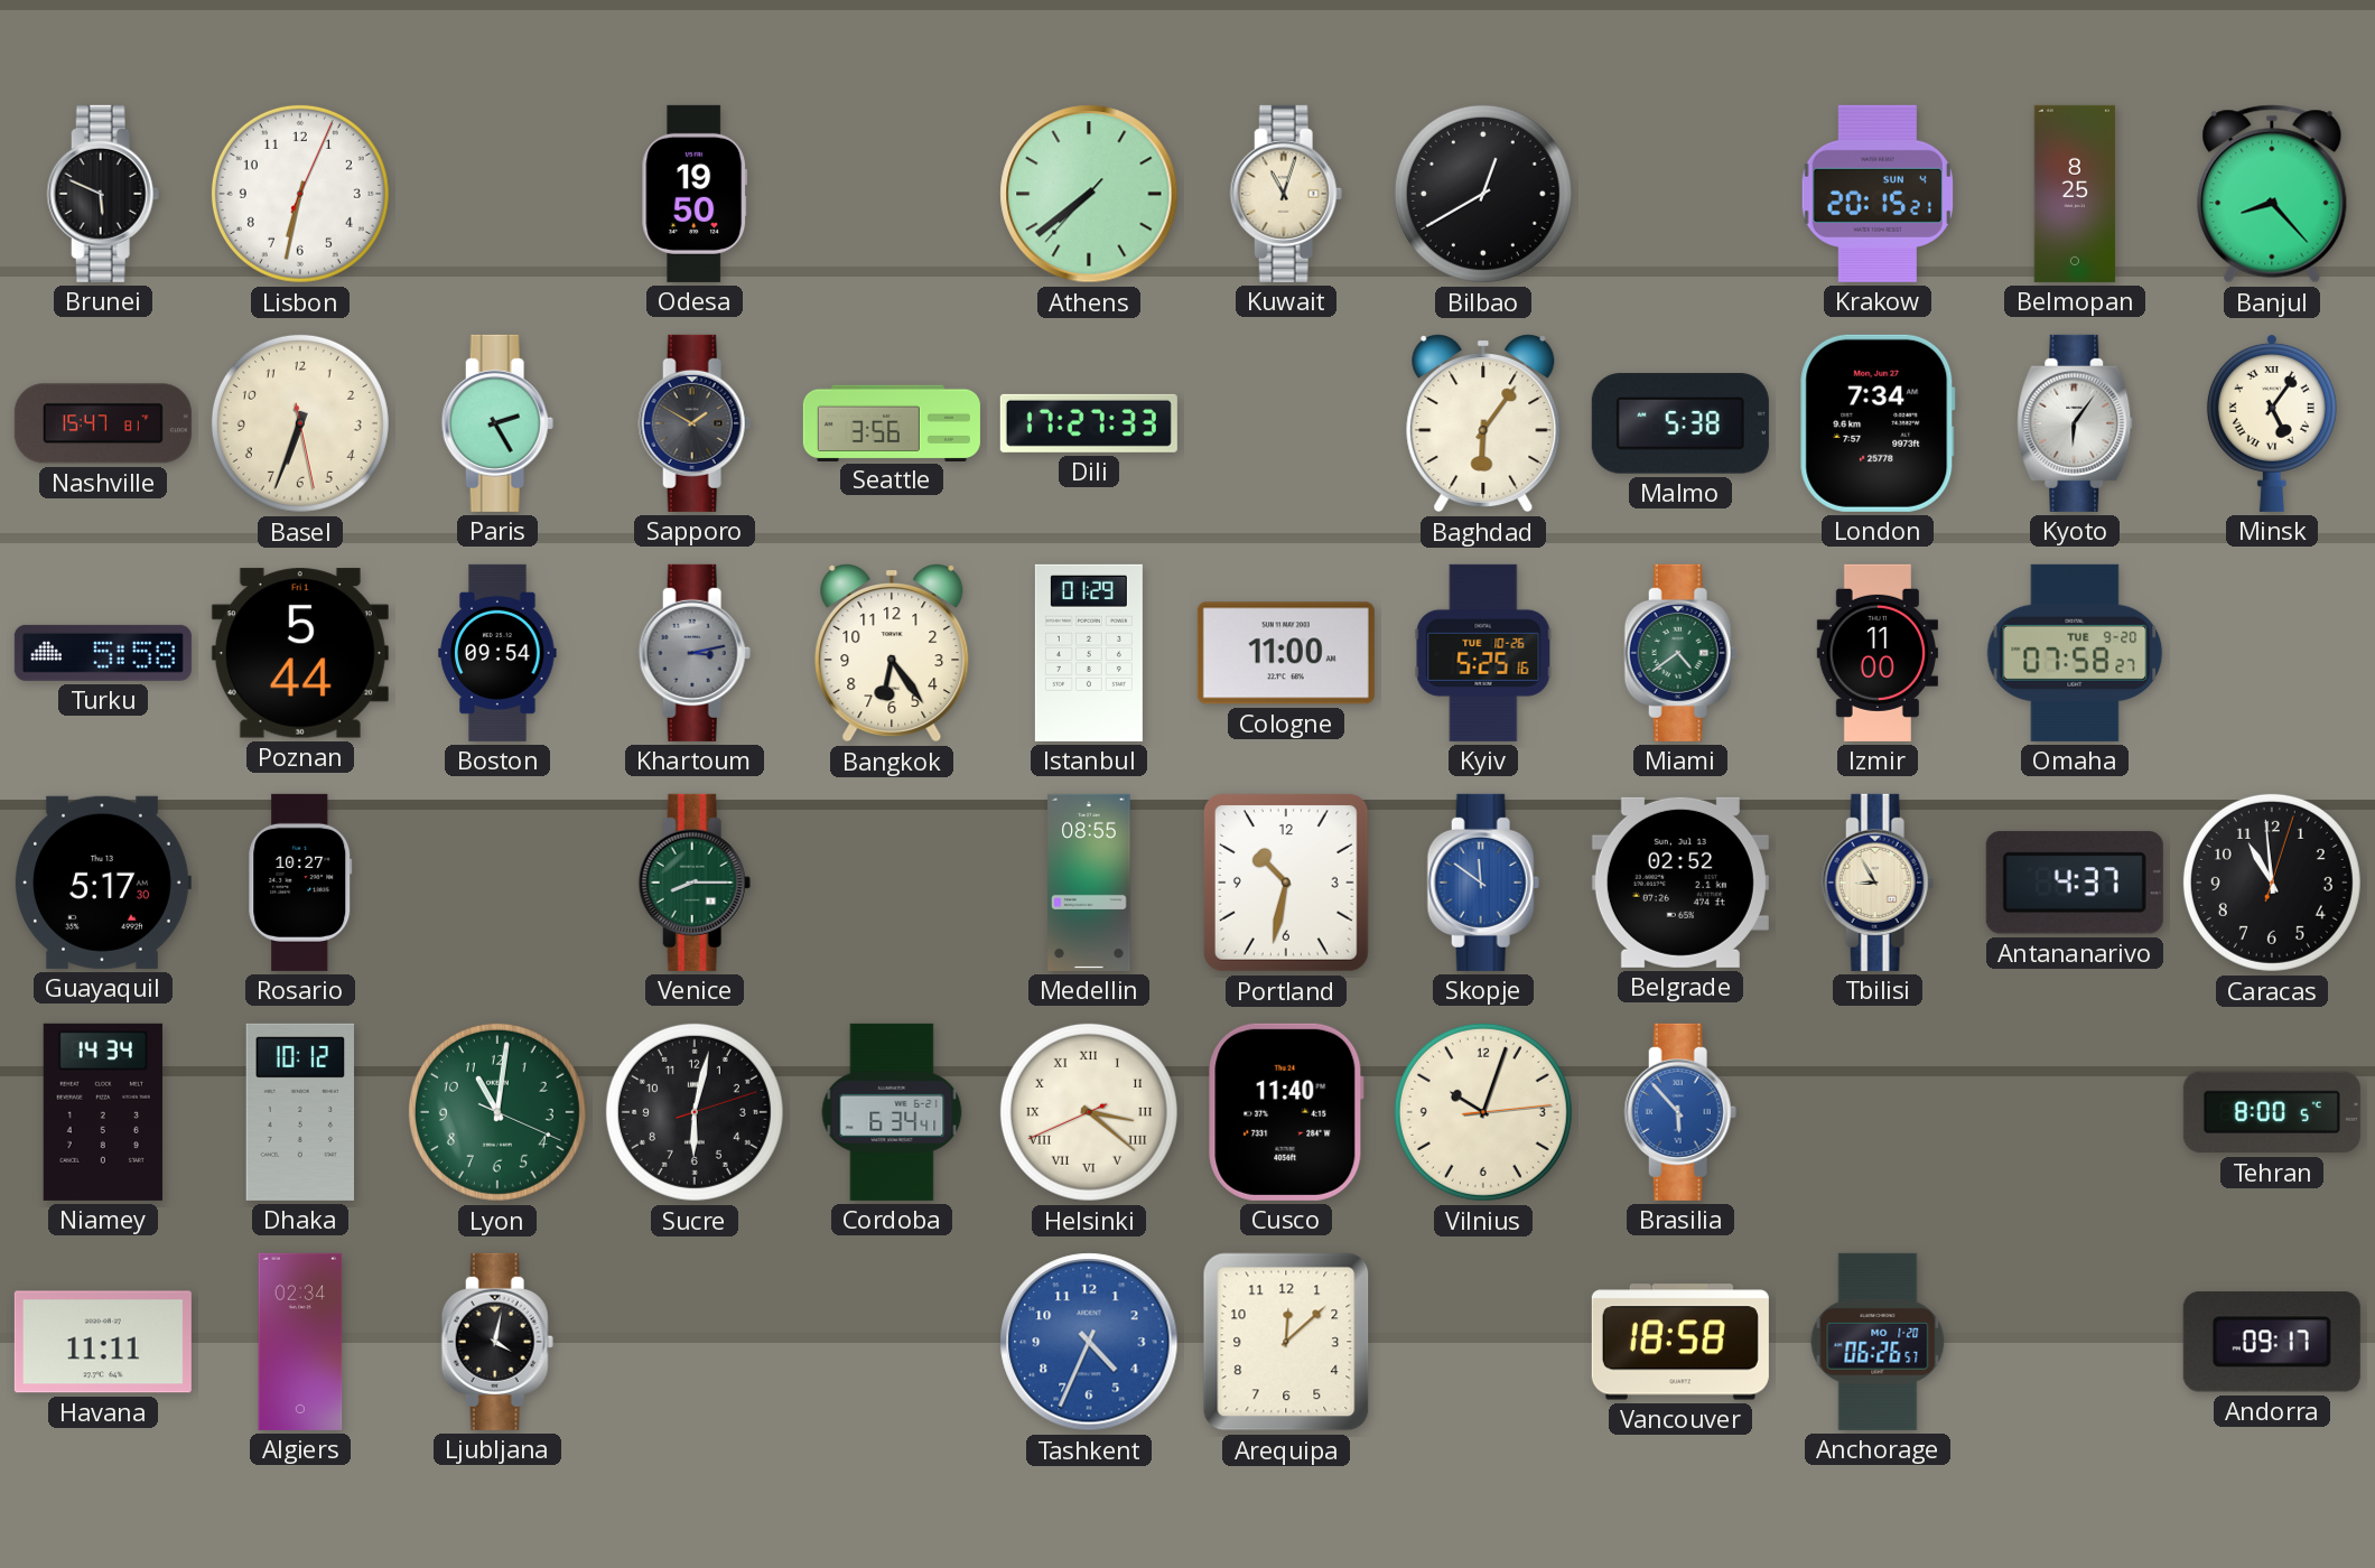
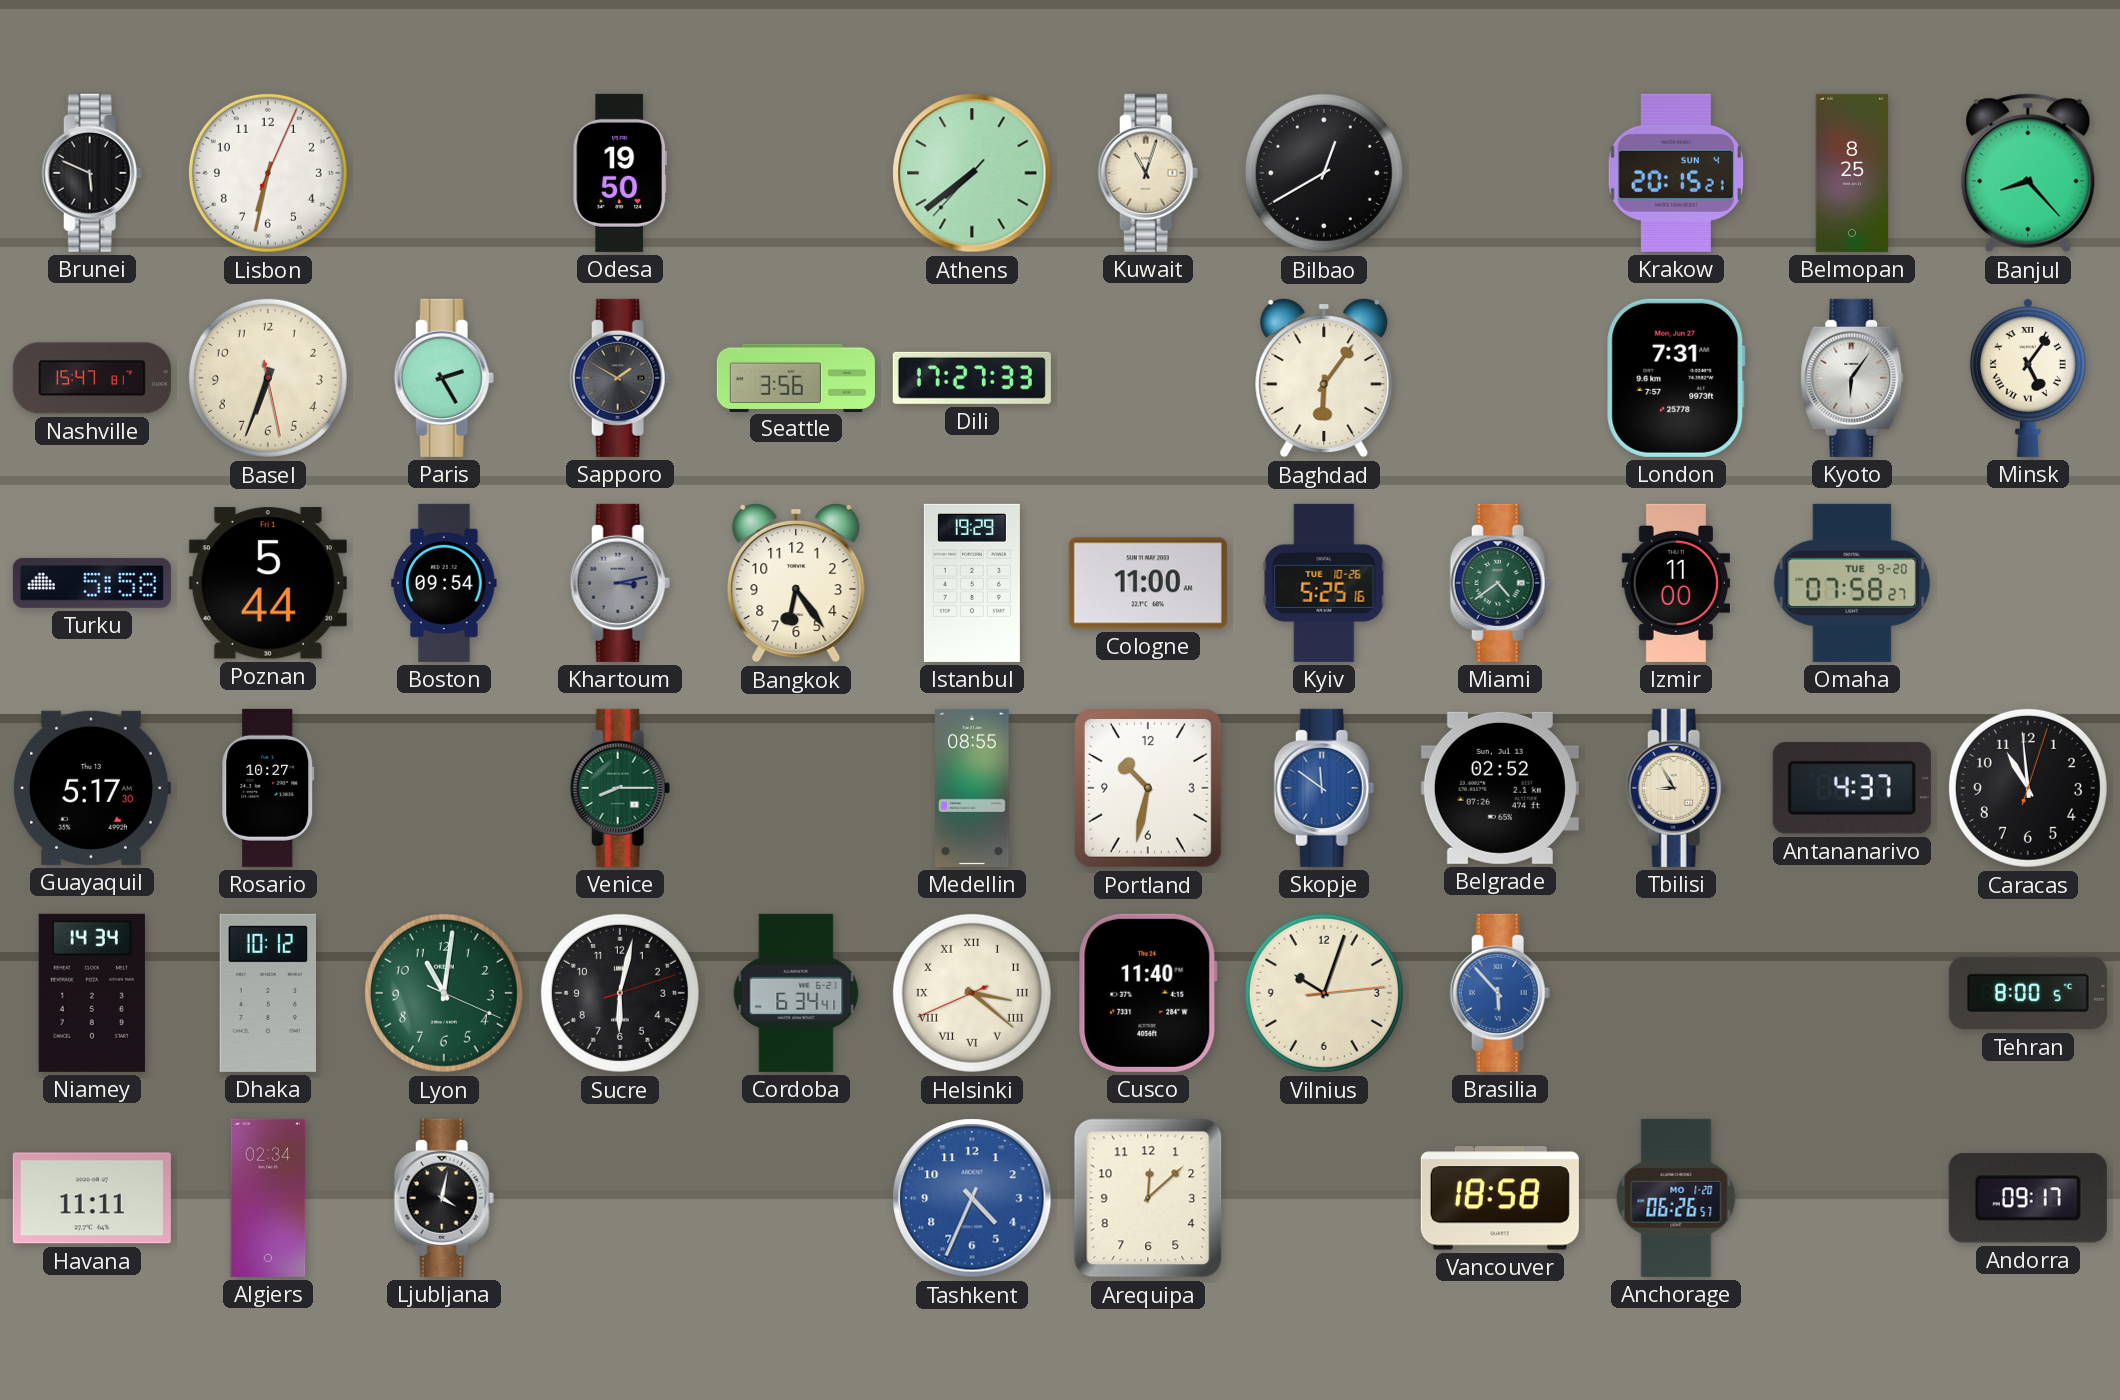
Malmo: 5:38 -> none (1680, 423)
London: 7:34 -> 7:31 (1676, 378)
Istanbul: 01:29 -> 19:29 (972, 583)
